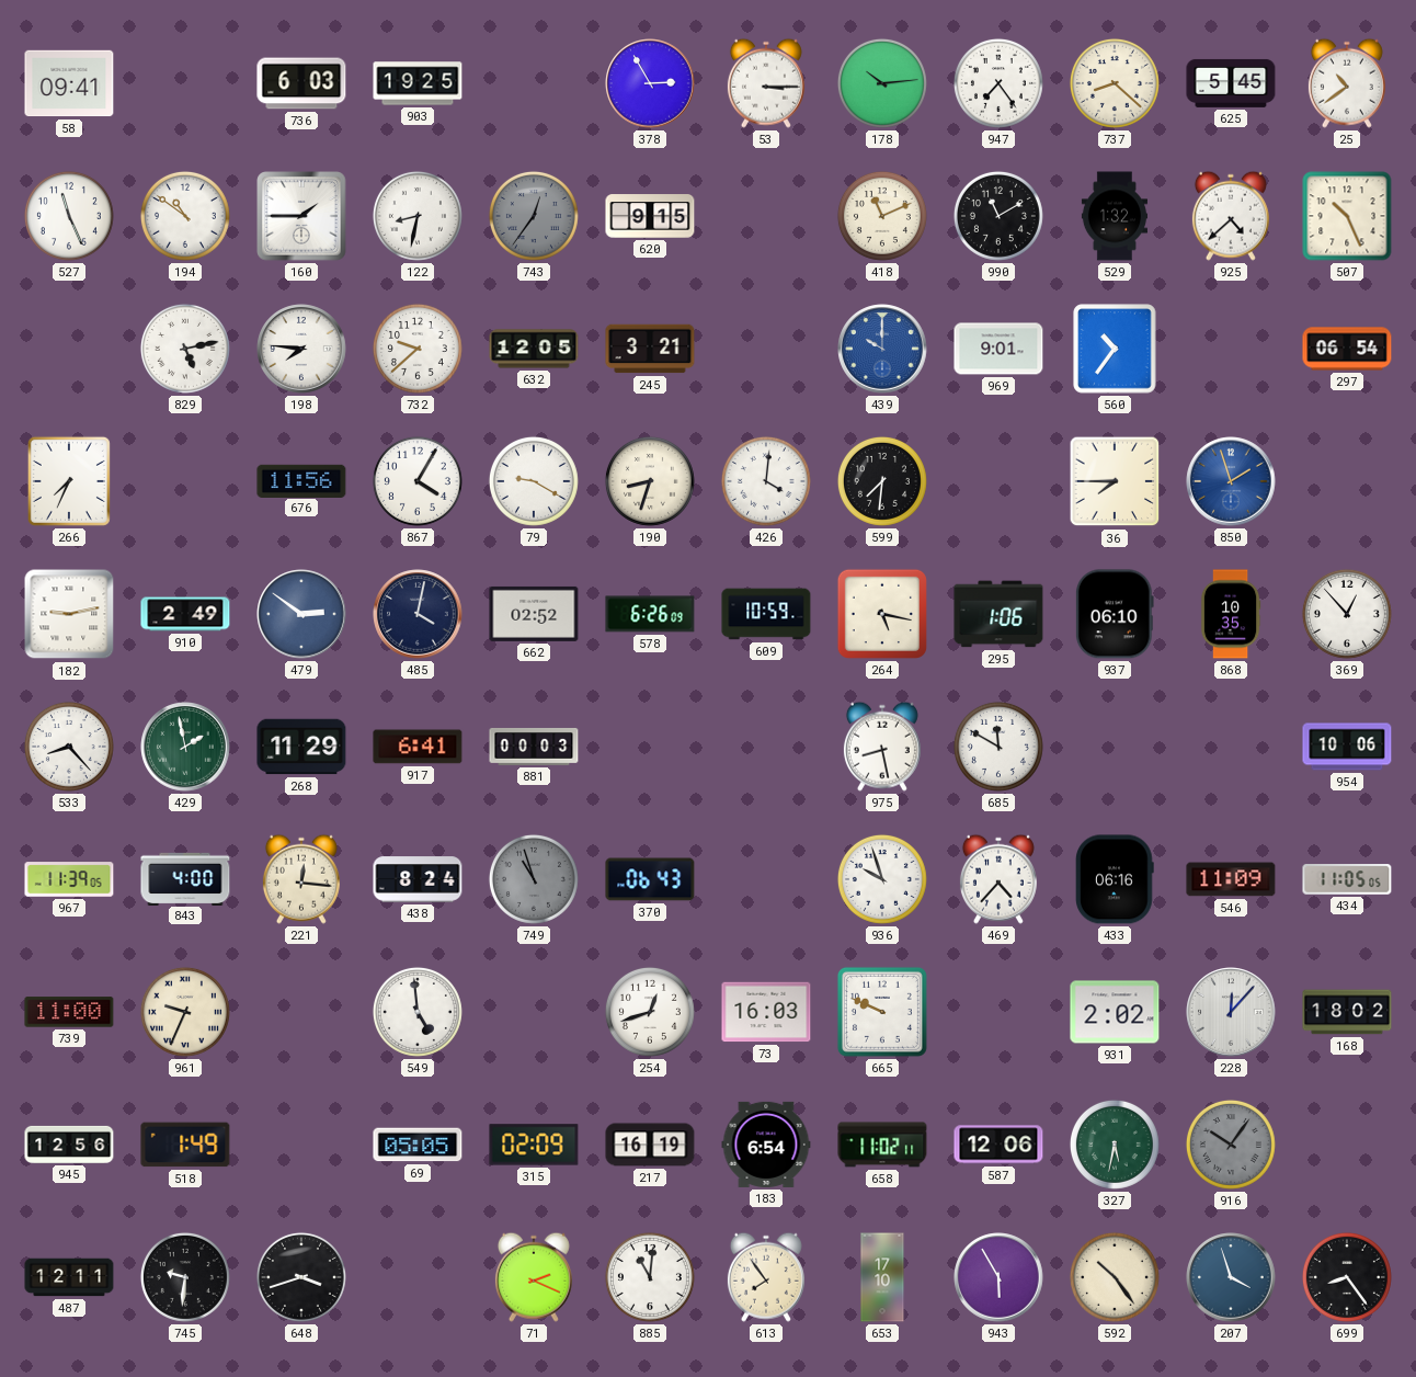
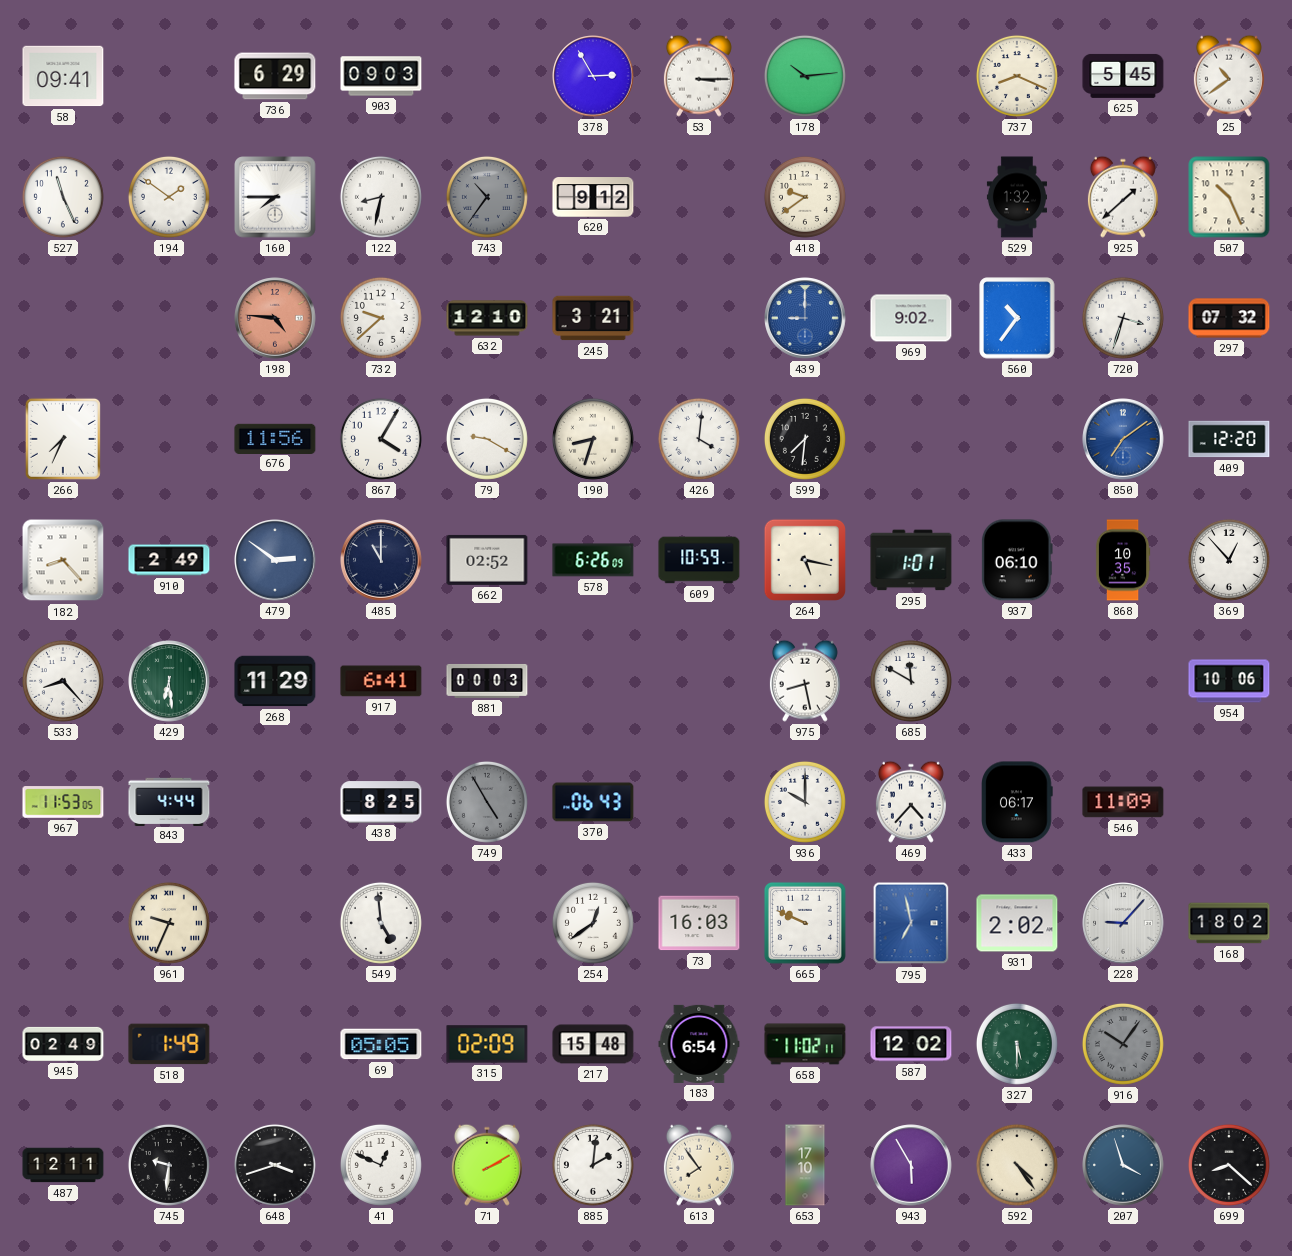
736: 6:03 -> 6:29 (275, 76)
903: 19:25 -> 09:03 (381, 76)
947: 7:24 -> none (998, 83)
737: 8:22 -> 8:19 (1017, 76)
194: 10:51 -> 1:51 (169, 197)
160: 1:45 -> 7:45 (275, 197)
743: 12:36 -> 10:36 (487, 197)
620: 9:15 -> 9:12 (593, 197)
418: 11:11 -> 9:39 (805, 197)
990: 11:10 -> none (998, 216)
925: 4:38 -> 1:38 (1123, 197)
829: 5:13 -> none (185, 349)
198: 7:46 -> 4:46 (275, 318)
198 dial: white -> salmon (275, 318)
632: 12:05 -> 12:10 (487, 318)
439: 10:00 -> 9:00 (805, 318)
969: 9:01 -> 9:02 (911, 318)
720: none -> 3:33 (1123, 318)
297: 06:54 -> 07:32 (1229, 318)
36: 7:45 -> none (1115, 481)
850: 1:57 -> 7:09 (1123, 439)
409: none -> 12:20 (1229, 439)
182: 9:13 -> 8:23 (63, 560)
485: 4:02 -> 11:00 (381, 560)
295: 1:06 -> 1:01 (911, 560)
429: 1:58 -> 6:29 (169, 681)
967: 11:39 -> 11:53 (63, 802)
843: 4:00 -> 4:44 (169, 801)
221: 12:16 -> none (301, 879)
438: 8:24 -> 8:25 (381, 802)
749: 10:57 -> 4:55 (487, 802)
936: 9:57 -> 10:00 (805, 802)
433: 06:16 -> 06:17 (1018, 802)
434: 11:05 -> none (1347, 879)
739: 11:00 -> none (69, 1012)
254: 12:42 -> 12:39 (593, 923)
795: none -> 6:58 (911, 923)
228: 12:07 -> 9:07 (1123, 923)
945: 12:56 -> 02:49 (63, 1044)
217: 16:19 -> 15:48 (593, 1044)
587: 12:06 -> 12:02 (911, 1044)
327: 5:32 -> 5:30 (1017, 1044)
41: none -> 12:49 (381, 1165)
71: 2:19 -> 2:10 (487, 1165)
885: 11:01 -> 2:01 (593, 1165)
592: 10:24 -> 4:24 (1017, 1165)
699: 8:24 -> 8:22 (1229, 1165)
